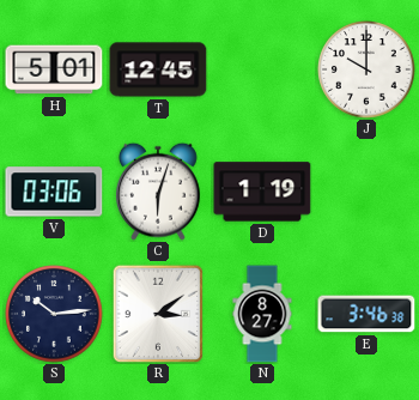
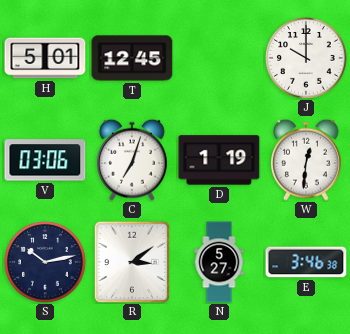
C: 6:03 -> 7:03 (133, 160)
W: none -> 12:31 (307, 160)
S: 10:14 -> 10:13 (45, 262)
N: 8:27 -> 5:27 (219, 262)
